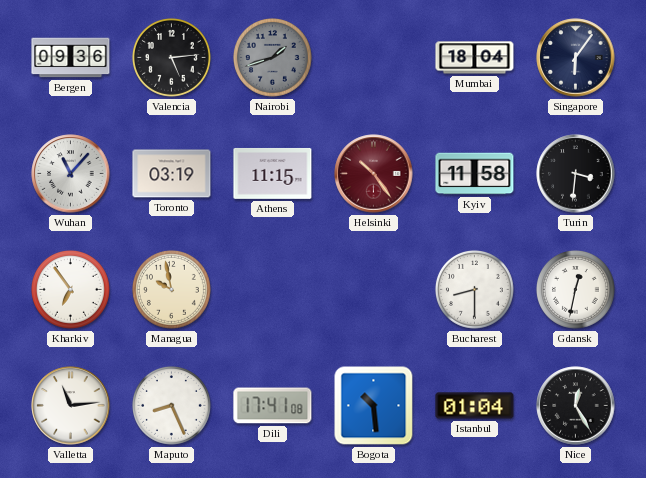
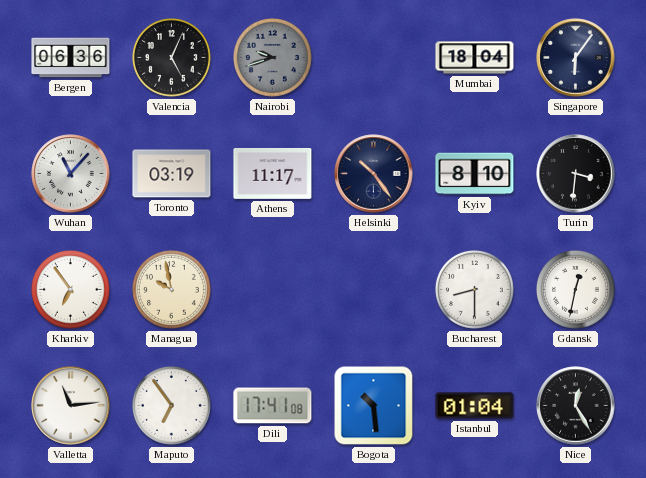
Bergen: 09:36 -> 06:36 (71, 58)
Valencia: 5:14 -> 5:04 (171, 57)
Nairobi: 1:42 -> 9:42 (272, 57)
Athens: 11:15 -> 11:17 (273, 173)
Helsinki dial: burgundy -> navy (374, 174)
Kyiv: 11:58 -> 8:10 (475, 174)
Maputo: 8:26 -> 6:54 (171, 405)
